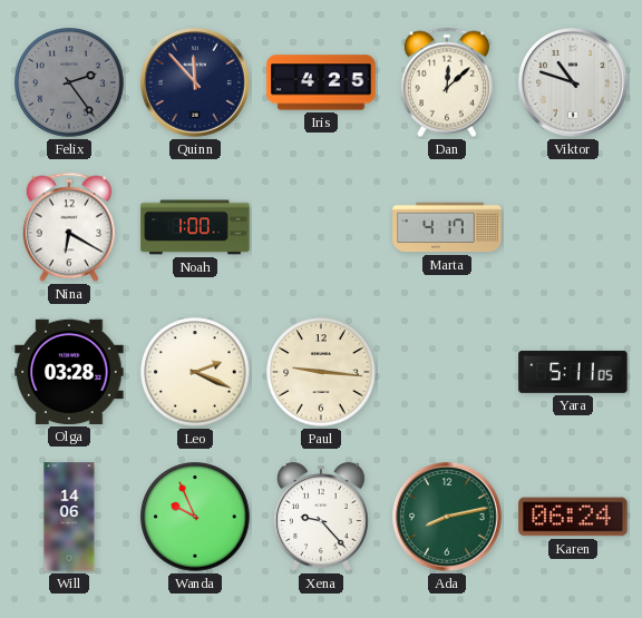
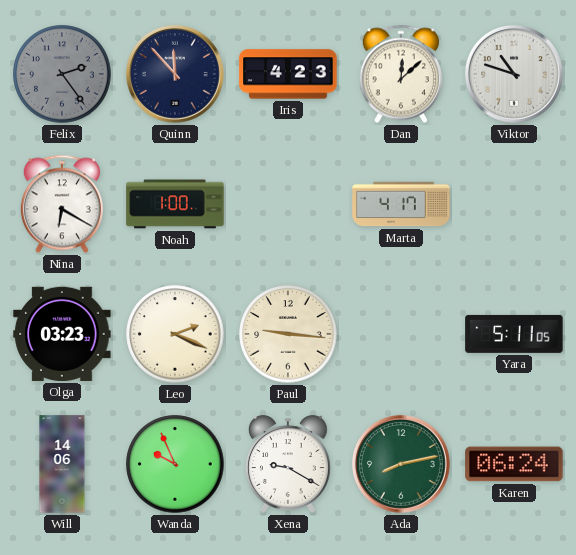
Iris: 4:25 -> 4:23 (288, 74)
Olga: 03:28 -> 03:23 (62, 334)
Xena: 9:23 -> 9:20 (288, 464)
